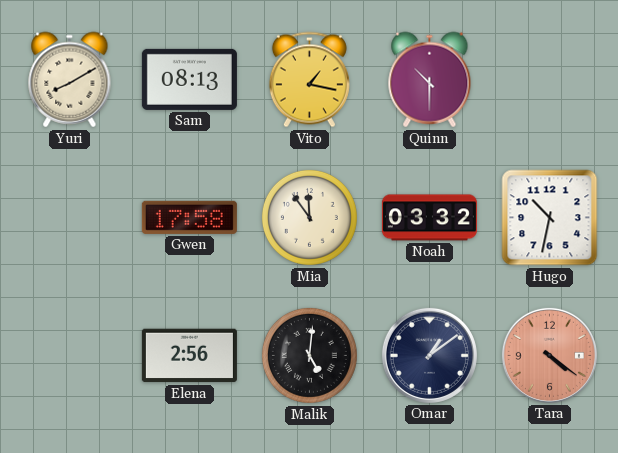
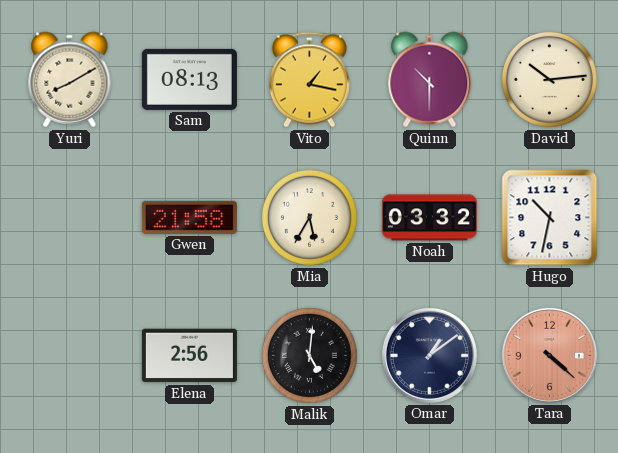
David: none -> 10:14 (549, 79)
Gwen: 17:58 -> 21:58 (189, 217)
Mia: 11:54 -> 5:35 (309, 217)
Tara: 4:21 -> 4:22 (549, 355)
